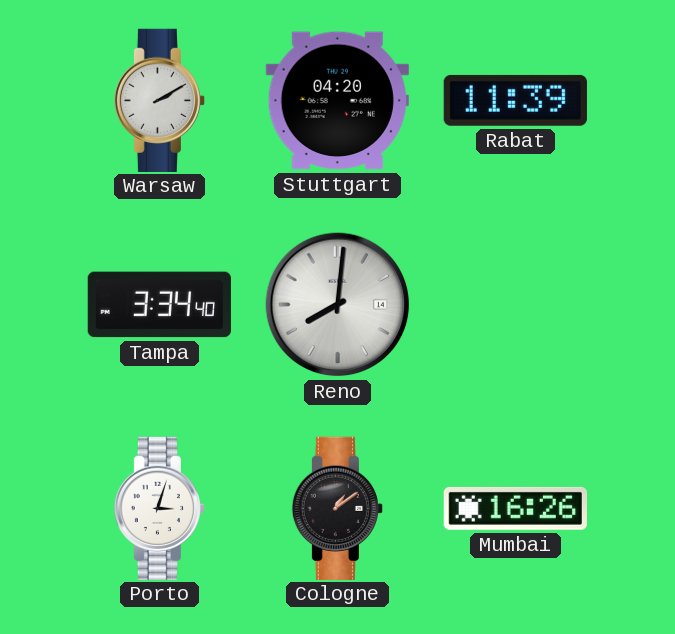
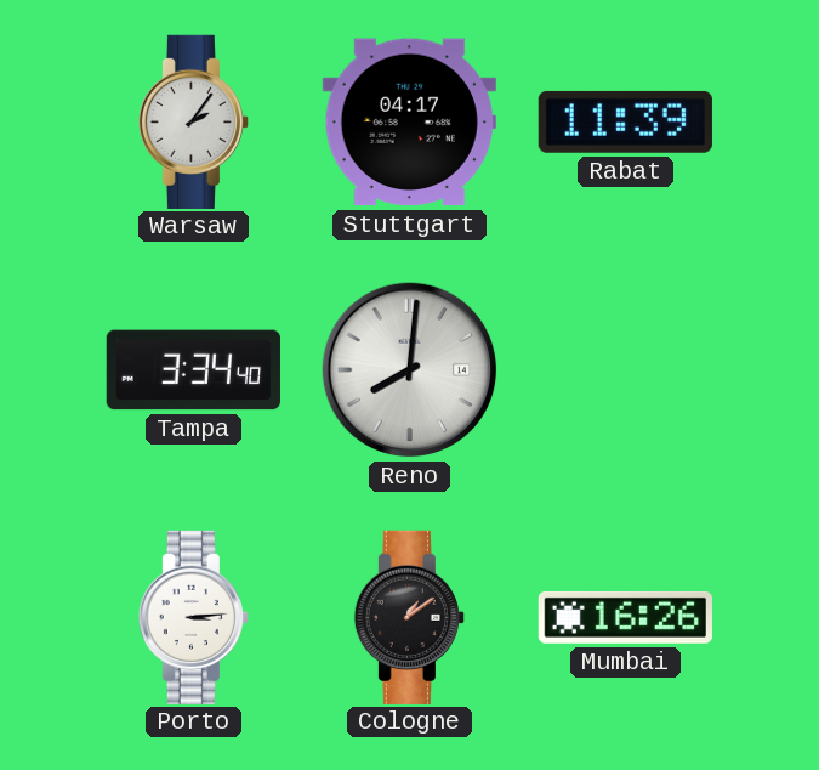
Warsaw: 2:10 -> 2:06 (193, 121)
Stuttgart: 04:20 -> 04:17 (409, 123)
Porto: 3:03 -> 3:14 (193, 617)
